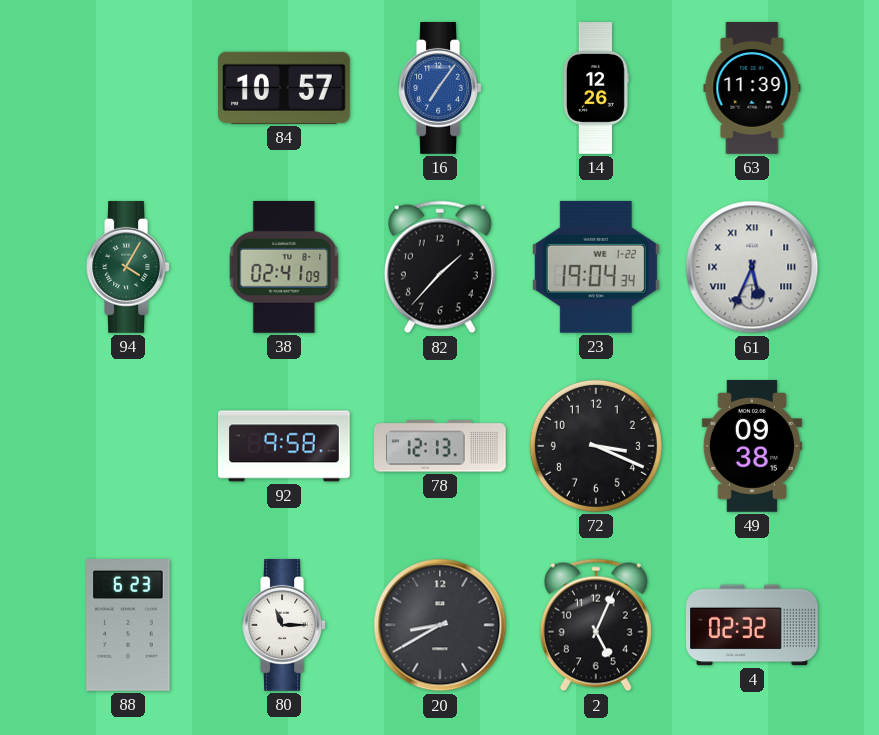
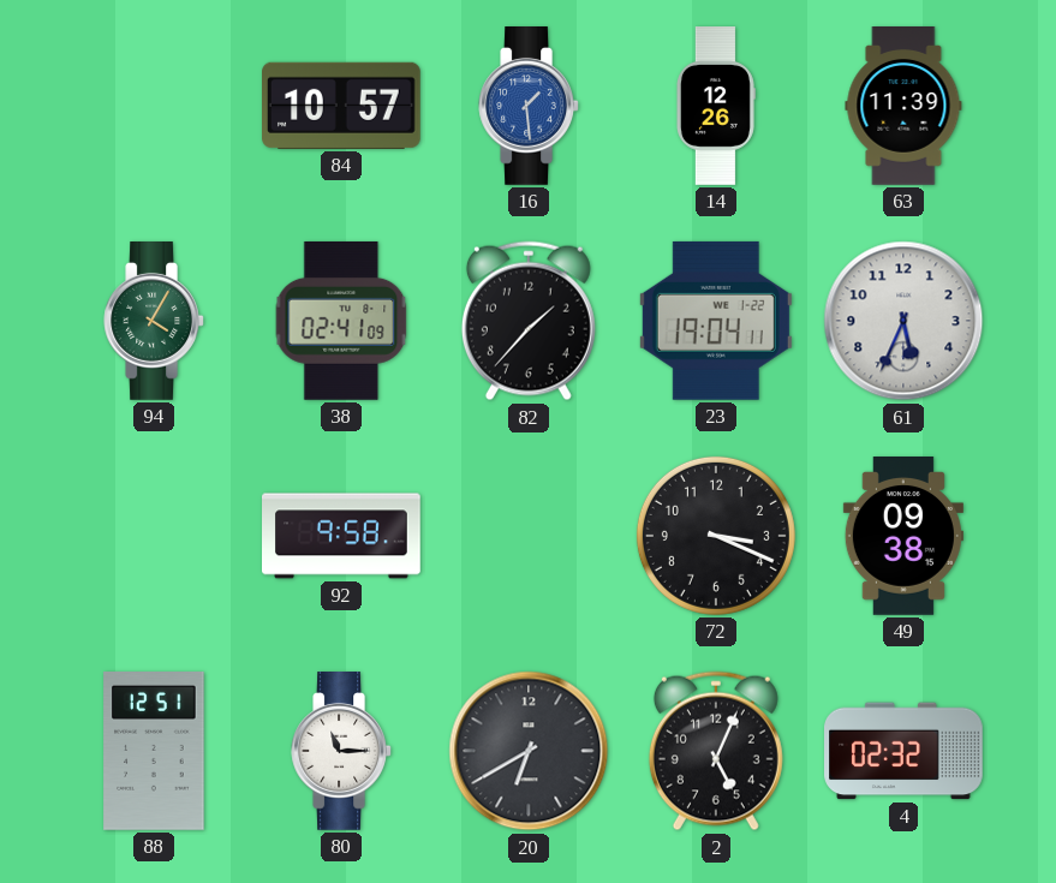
16: 7:06 -> 1:29 (529, 107)
23: 19:04:34 -> 19:04:11 (716, 321)
61 numerals: Roman -> Arabic (903, 321)
78: 12:13 -> none (441, 446)
88: 6:23 -> 12:51 (154, 752)
20: 8:40 -> 6:40 (529, 751)
